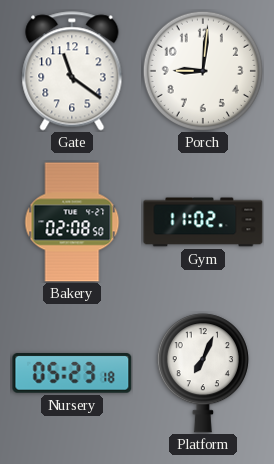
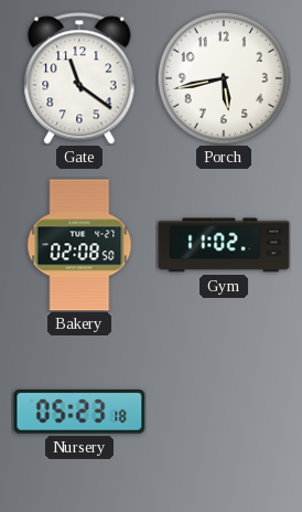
Porch: 9:01 -> 5:43 (224, 78)
Platform: 7:04 -> none (203, 373)
